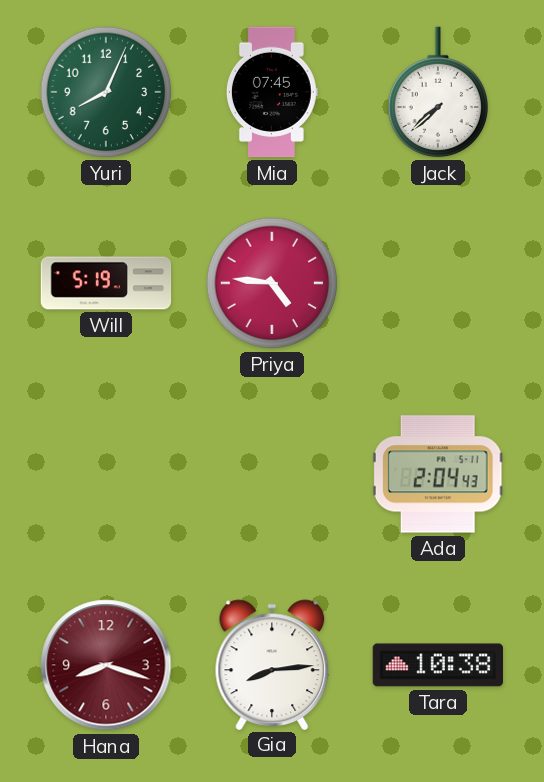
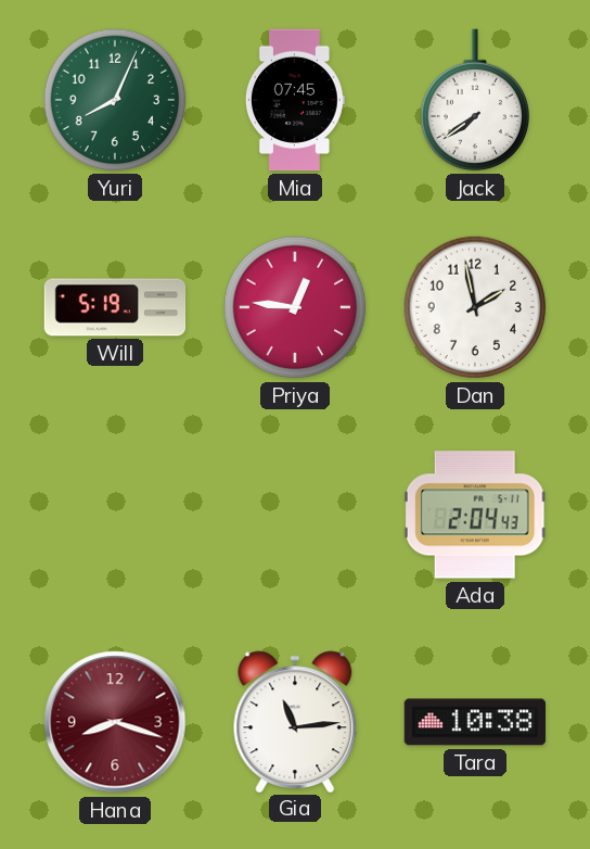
Jack: 7:38 -> 7:39 (474, 100)
Priya: 4:46 -> 12:46 (295, 307)
Dan: none -> 1:58 (475, 307)
Gia: 8:14 -> 11:14 (295, 721)
